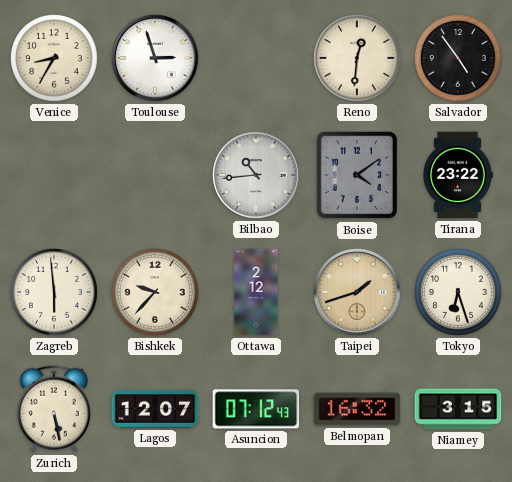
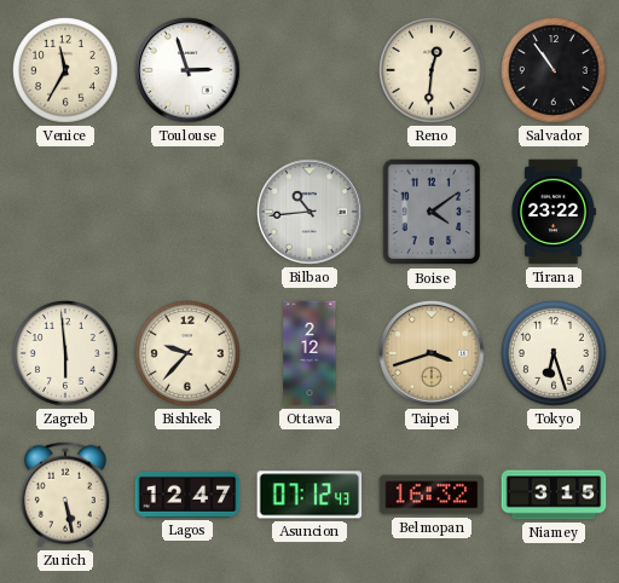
Venice: 8:35 -> 11:35 (66, 71)
Salvador: 4:54 -> 10:54 (555, 71)
Taipei: 1:42 -> 3:42 (432, 353)
Lagos: 12:07 -> 12:47 (187, 495)
